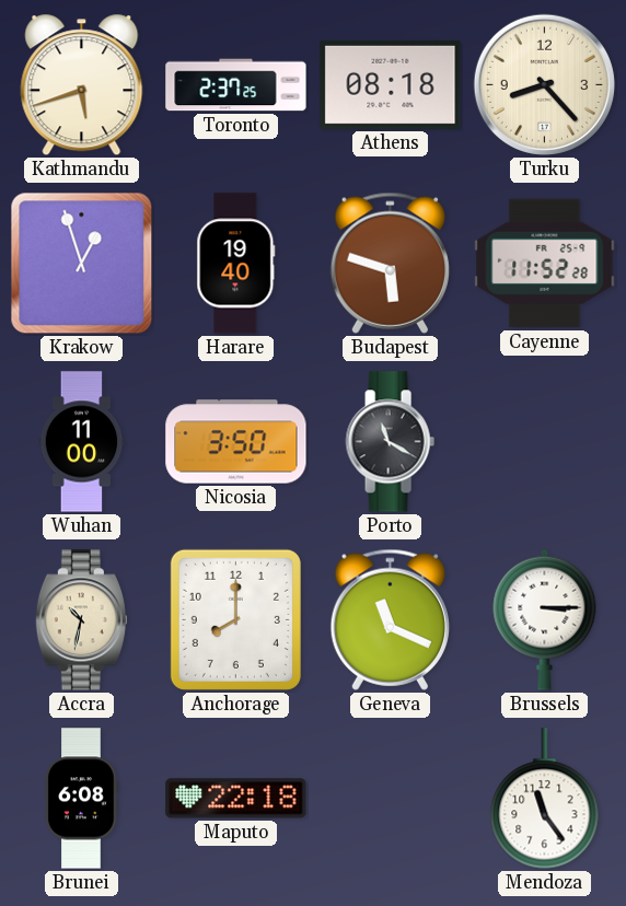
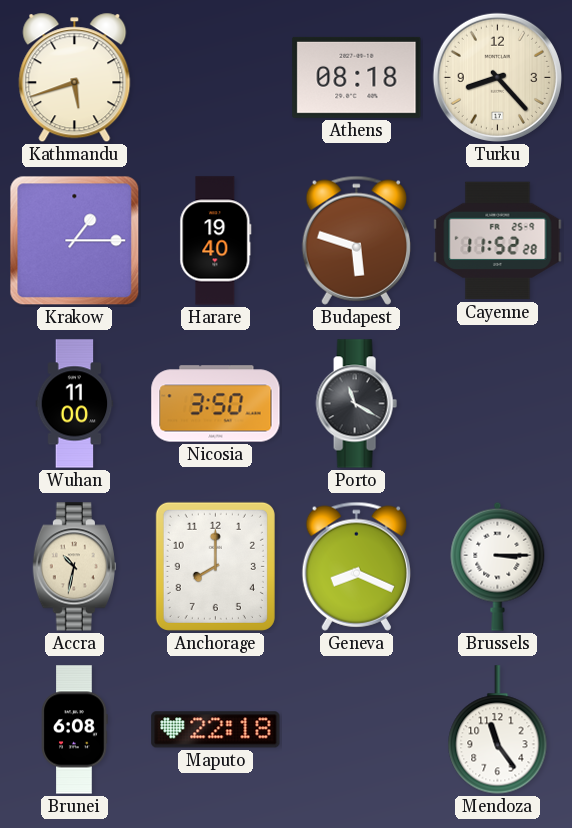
Toronto: 2:37 -> none (236, 85)
Krakow: 12:57 -> 1:15 (75, 241)
Geneva: 11:19 -> 8:19 (356, 566)
